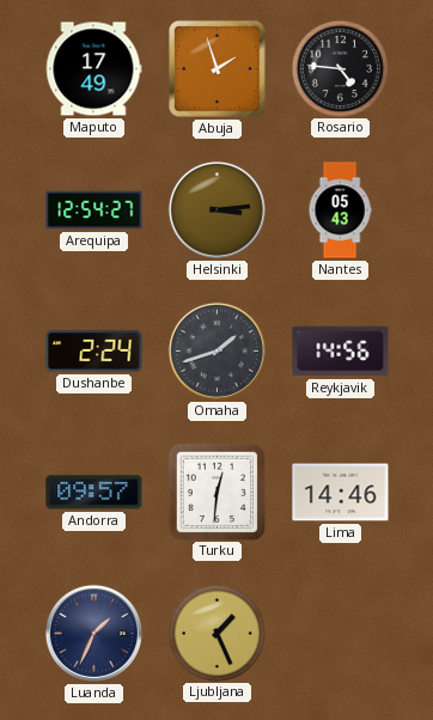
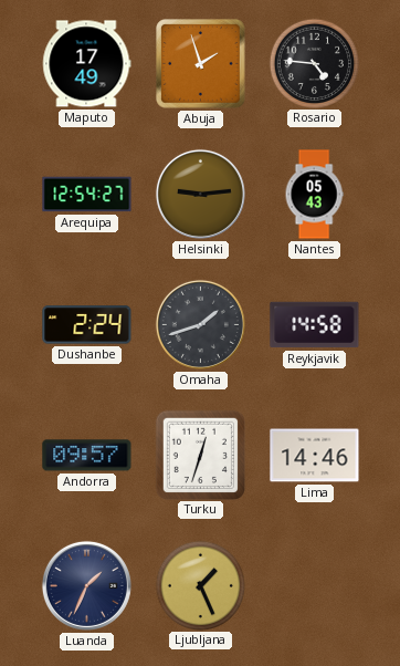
Helsinki: 3:14 -> 9:14 (200, 194)
Reykjavik: 14:56 -> 14:58 (315, 325)
Turku: 12:31 -> 12:33 (200, 455)
